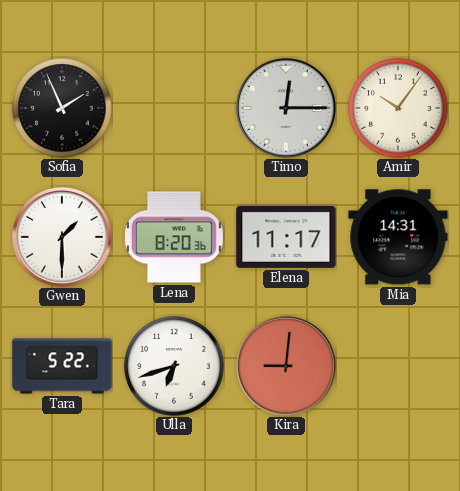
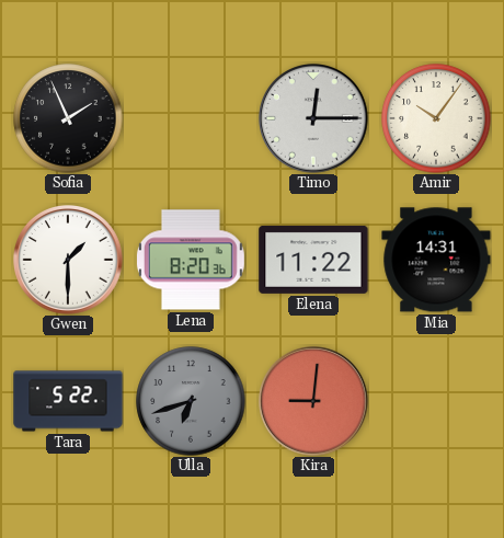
Elena: 11:17 -> 11:22 (313, 260)
Ulla dial: white -> grey (191, 401)
